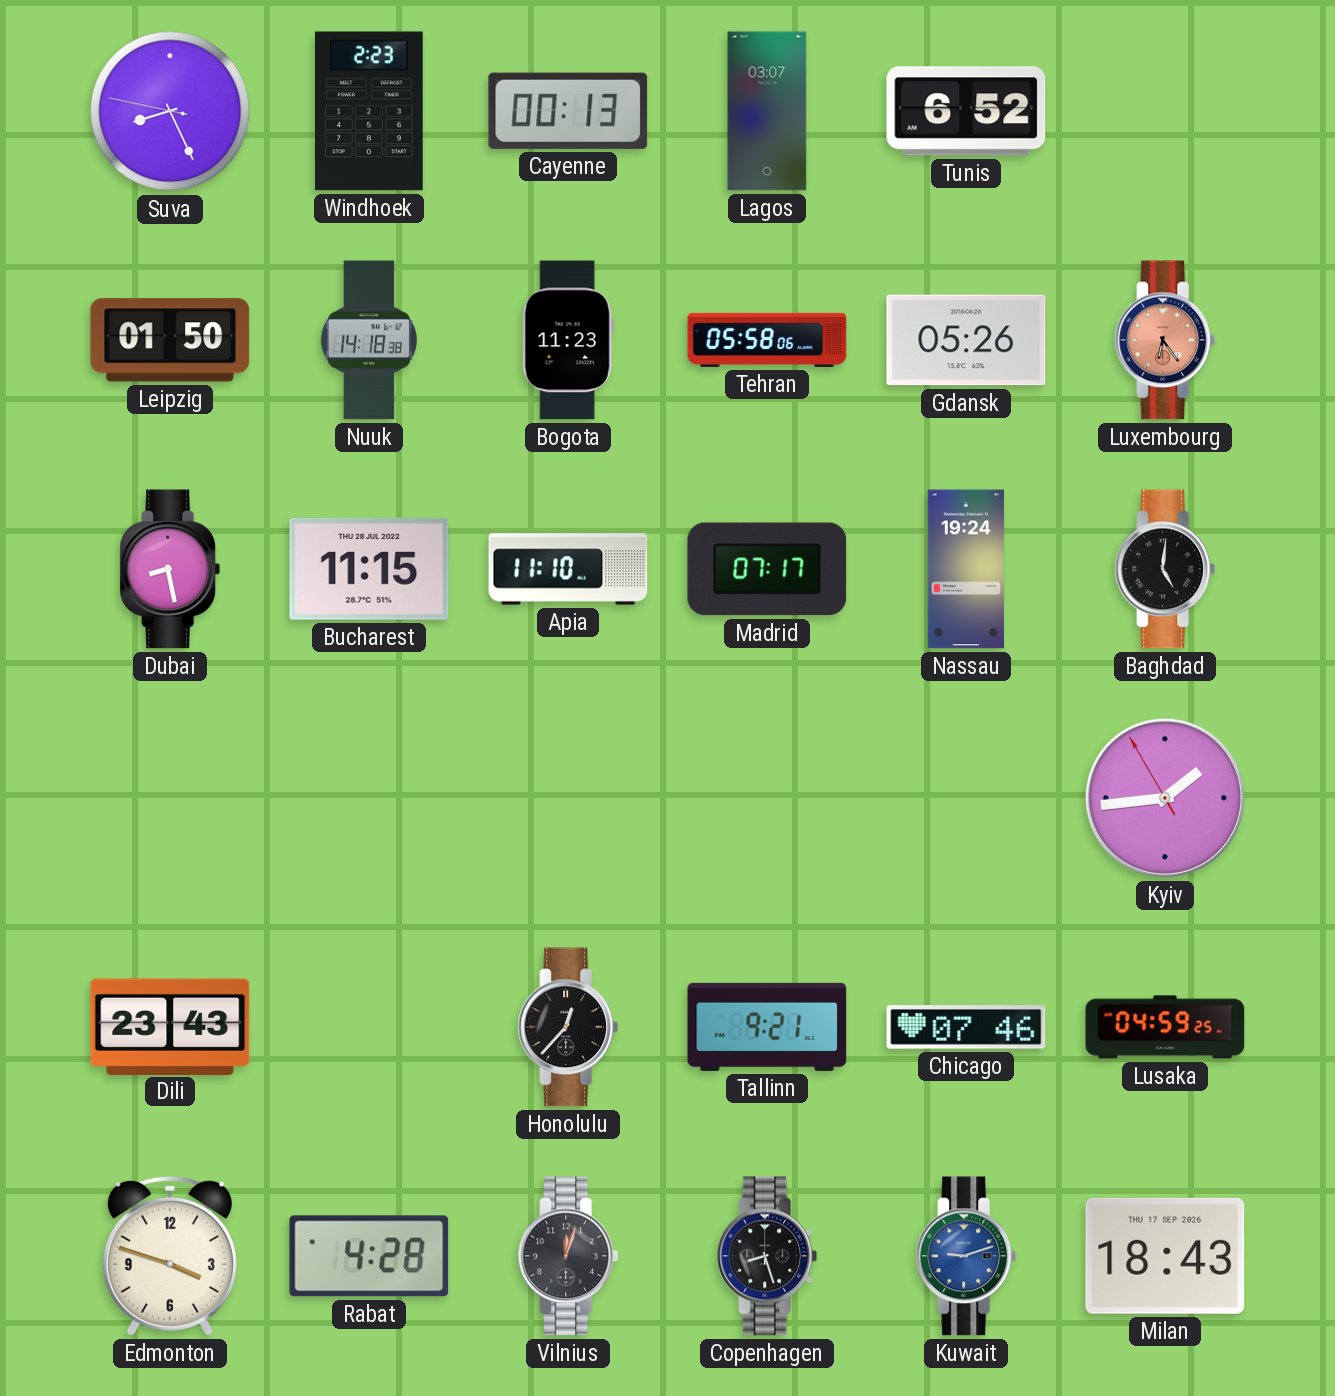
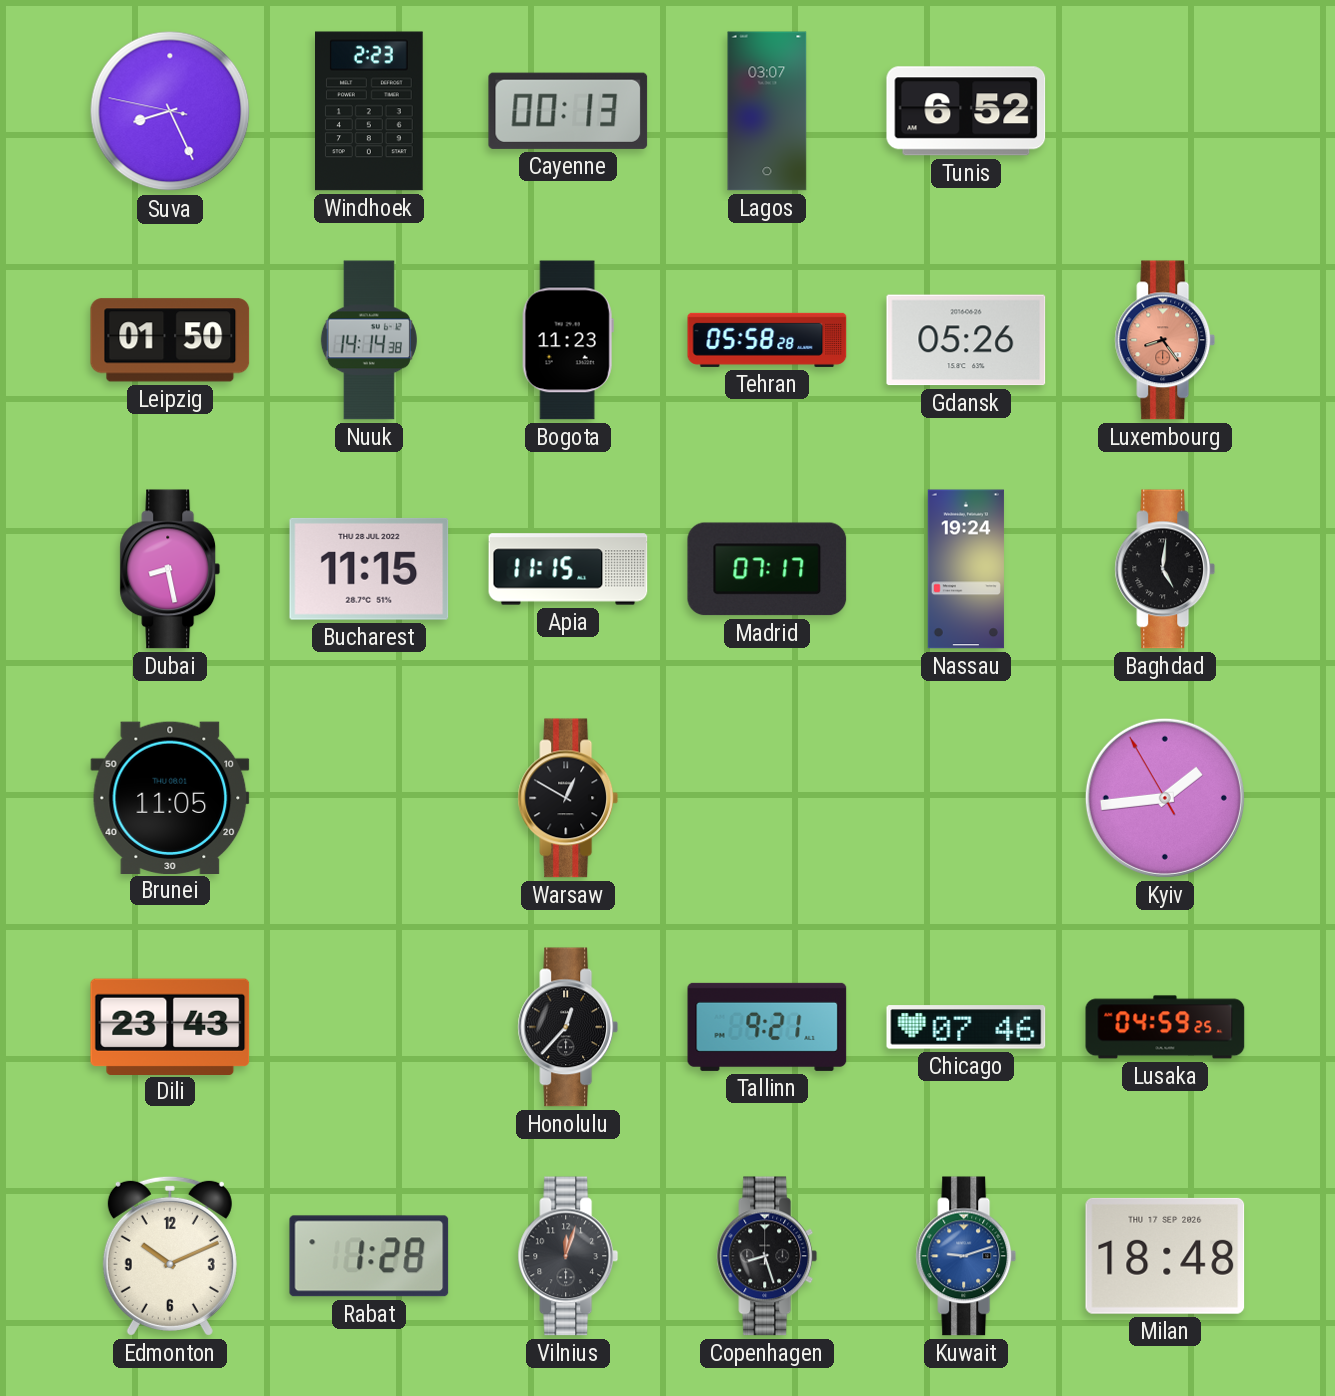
Nuuk: 14:18 -> 14:14 (369, 340)
Tehran: 05:58:06 -> 05:58:28 (767, 340)
Luxembourg: 6:24 -> 8:24 (1165, 340)
Apia: 11:10 -> 11:15 (568, 569)
Brunei: none -> 11:05 (170, 797)
Warsaw: none -> 12:50 (568, 798)
Edmonton: 3:48 -> 10:11 (170, 1256)
Rabat: 4:28 -> 1:28 (369, 1256)
Milan: 18:43 -> 18:48 (1165, 1256)
